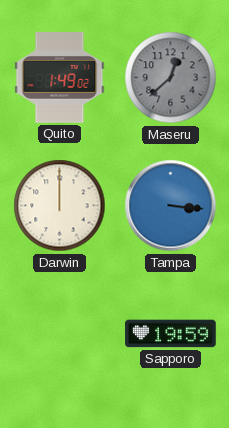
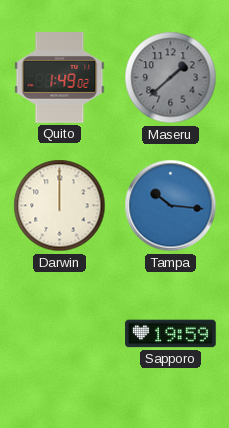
Maseru: 12:38 -> 1:38 (171, 78)
Tampa: 3:16 -> 10:16 (171, 206)
